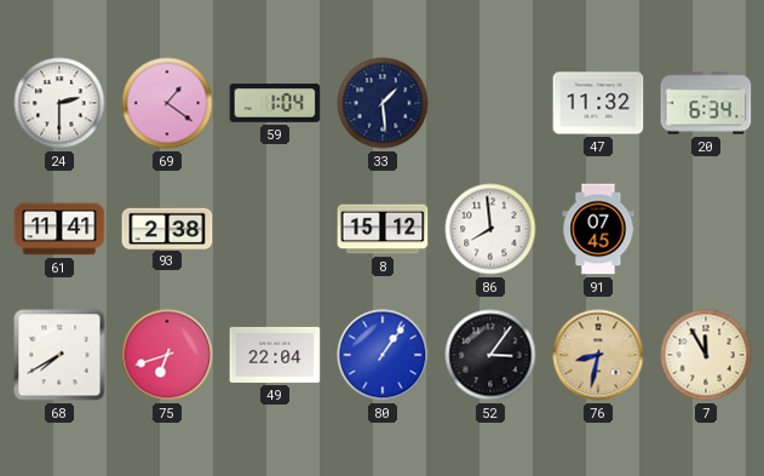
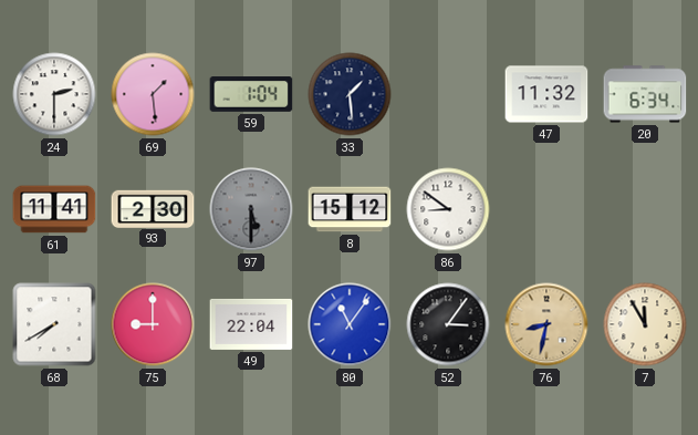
69: 1:21 -> 1:29 (153, 94)
93: 2:38 -> 2:30 (153, 208)
97: none -> 5:30 (251, 209)
86: 7:59 -> 8:51 (448, 209)
91: 07:45 -> none (598, 229)
75: 6:42 -> 9:00 (153, 324)
80: 1:06 -> 11:06 (350, 324)
